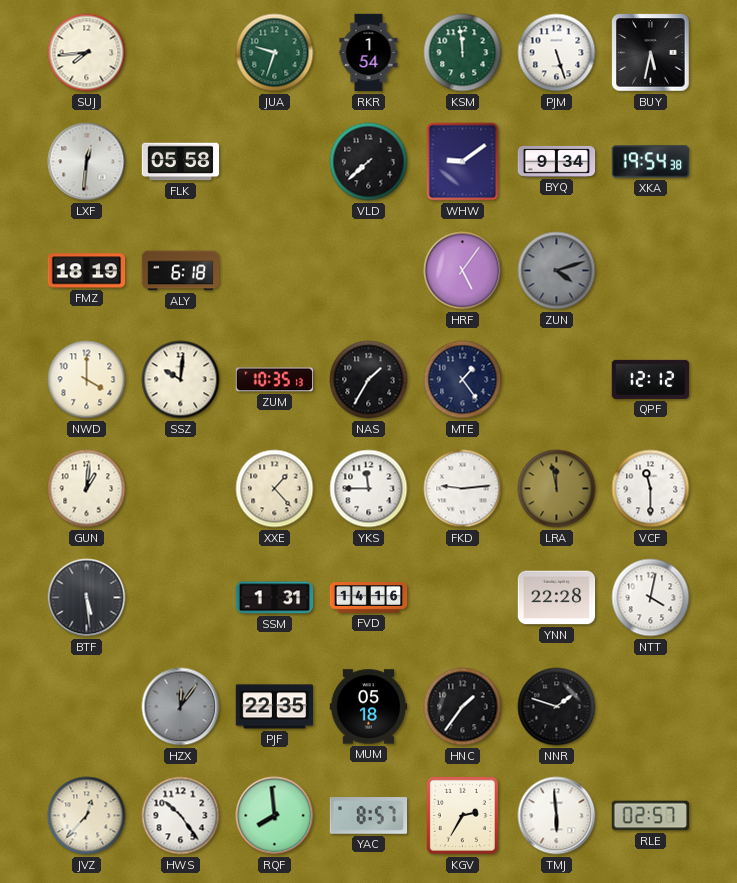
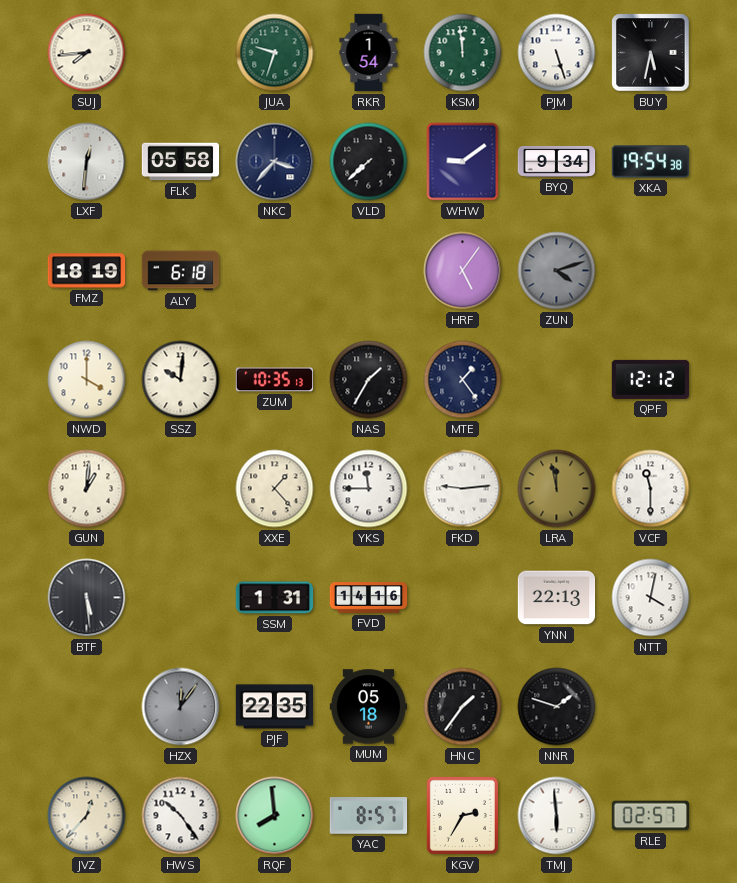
NKC: none -> 3:37 (275, 162)
YNN: 22:28 -> 22:13 (557, 598)
